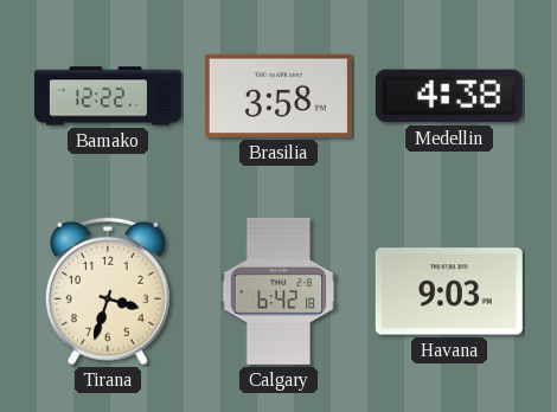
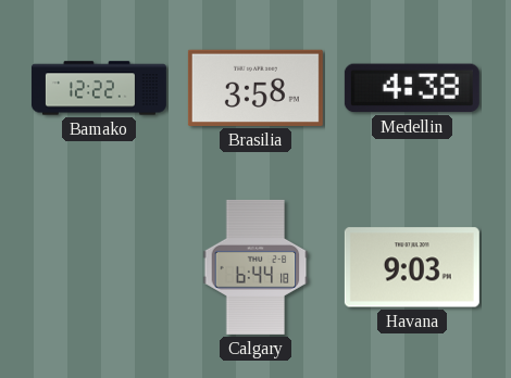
Tirana: 3:33 -> none (108, 291)
Calgary: 6:42 -> 6:44 (255, 267)
